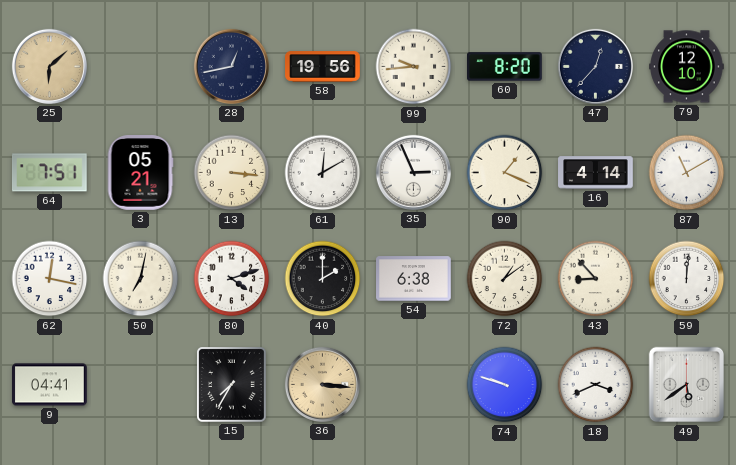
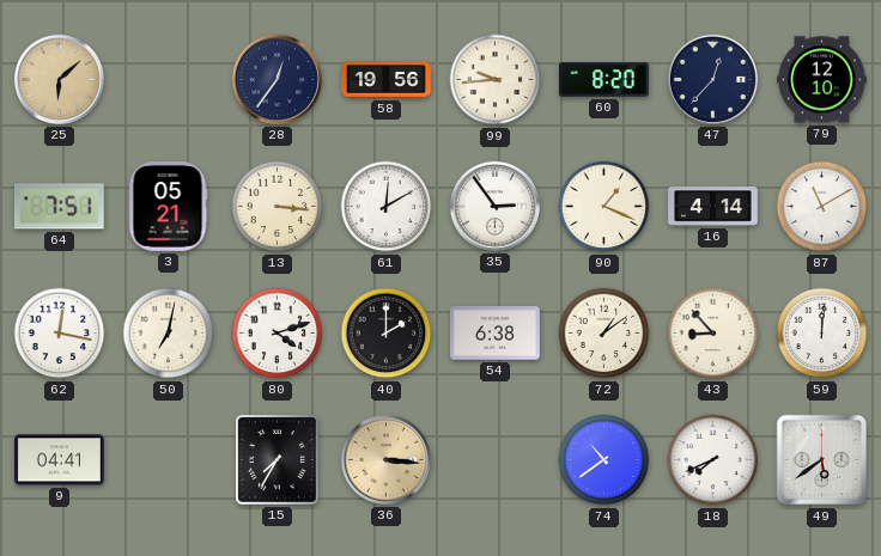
28: 12:43 -> 12:36 (277, 79)
35: 2:56 -> 2:54 (494, 206)
74: 9:48 -> 10:39 (604, 460)
18: 3:41 -> 7:41 (713, 460)
